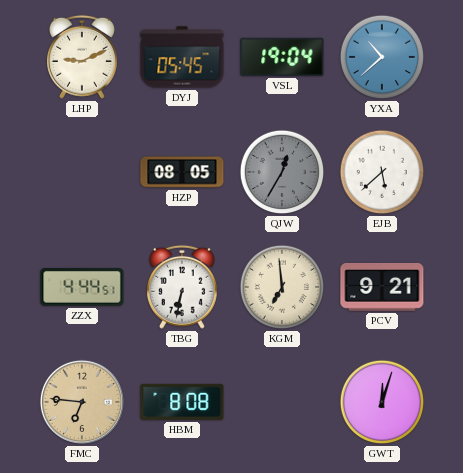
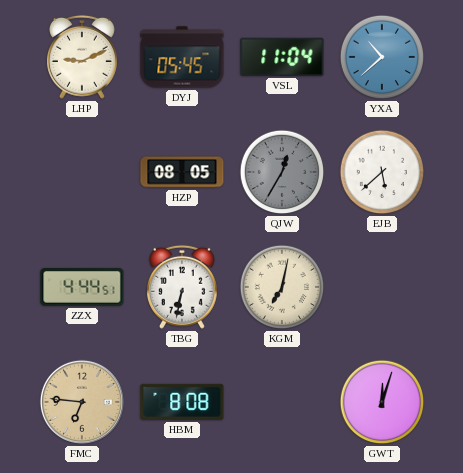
VSL: 19:04 -> 11:04 (282, 57)
KGM: 6:59 -> 7:02 (282, 287)
PCV: 9:21 -> none (382, 287)
